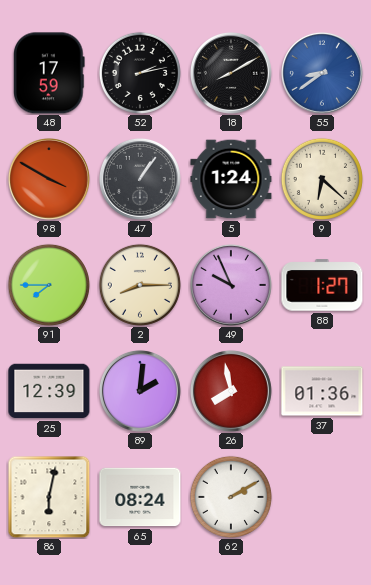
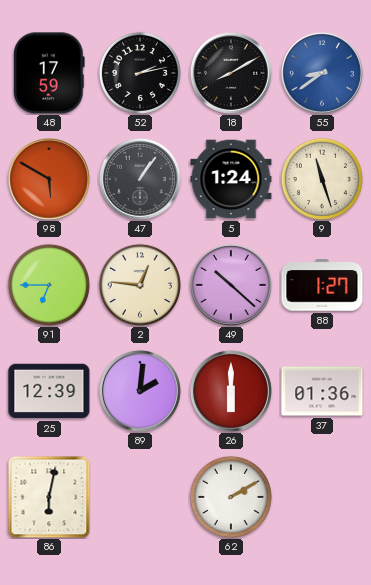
98: 3:50 -> 5:50 (49, 179)
9: 6:22 -> 11:27 (322, 179)
91: 7:45 -> 6:45 (49, 285)
2: 8:15 -> 12:46 (140, 285)
49: 9:56 -> 10:22 (231, 285)
26: 7:58 -> 6:00 (231, 391)
65: 08:24 -> none (140, 497)
